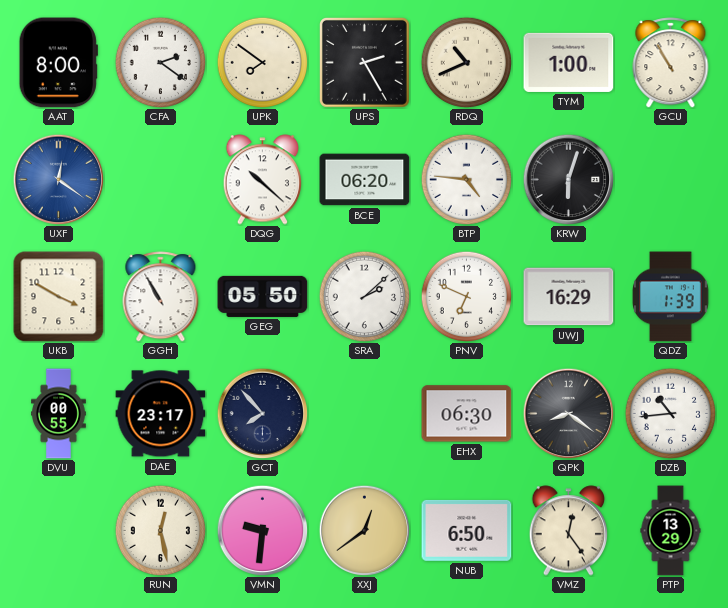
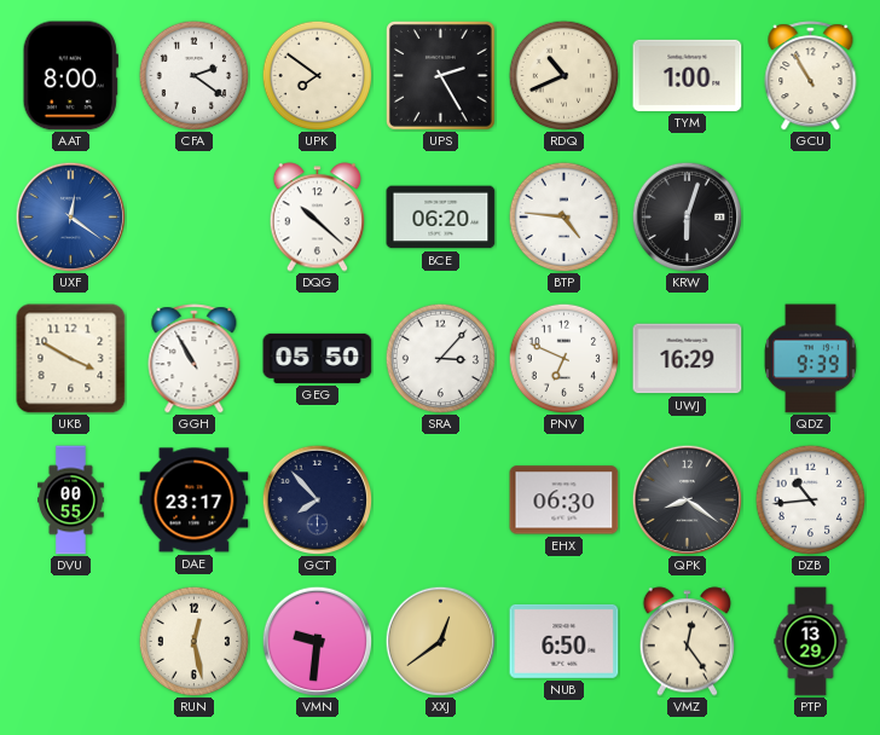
SRA: 2:08 -> 3:07 (440, 358)
QDZ: 1:39 -> 9:39 (811, 359)
